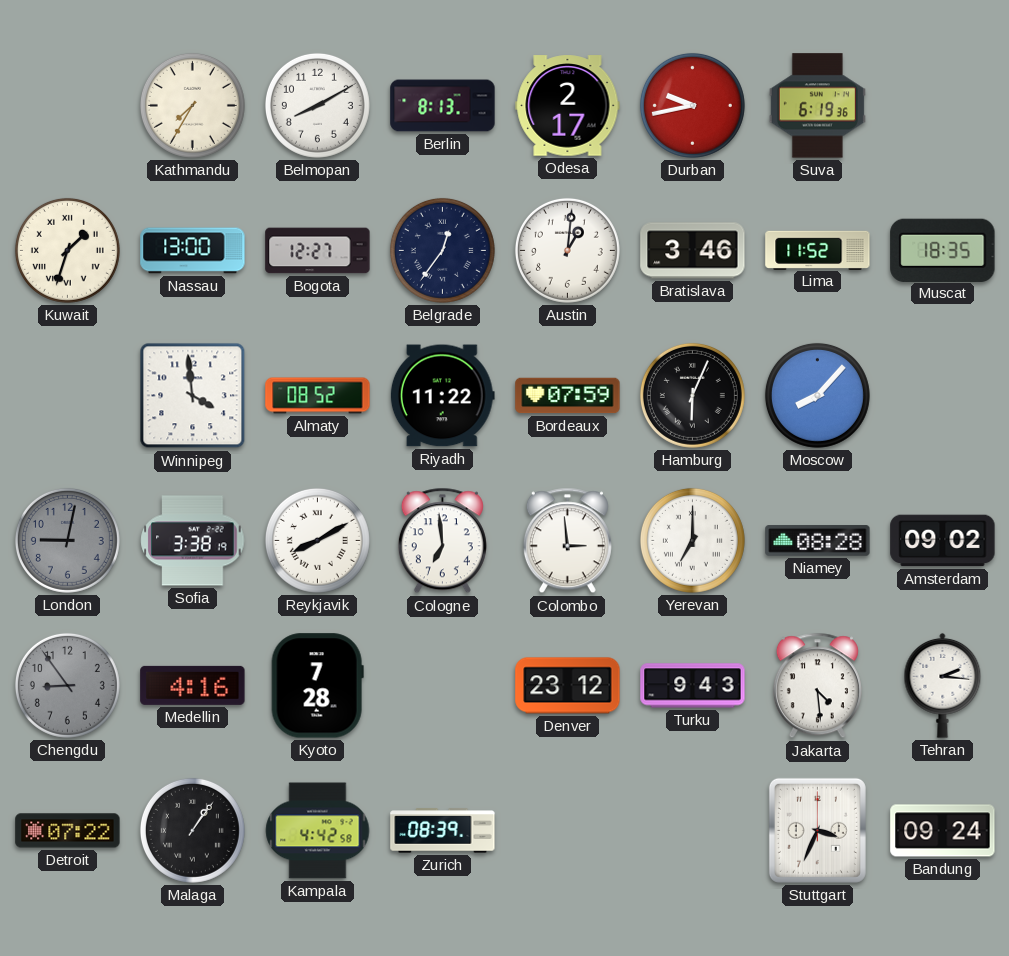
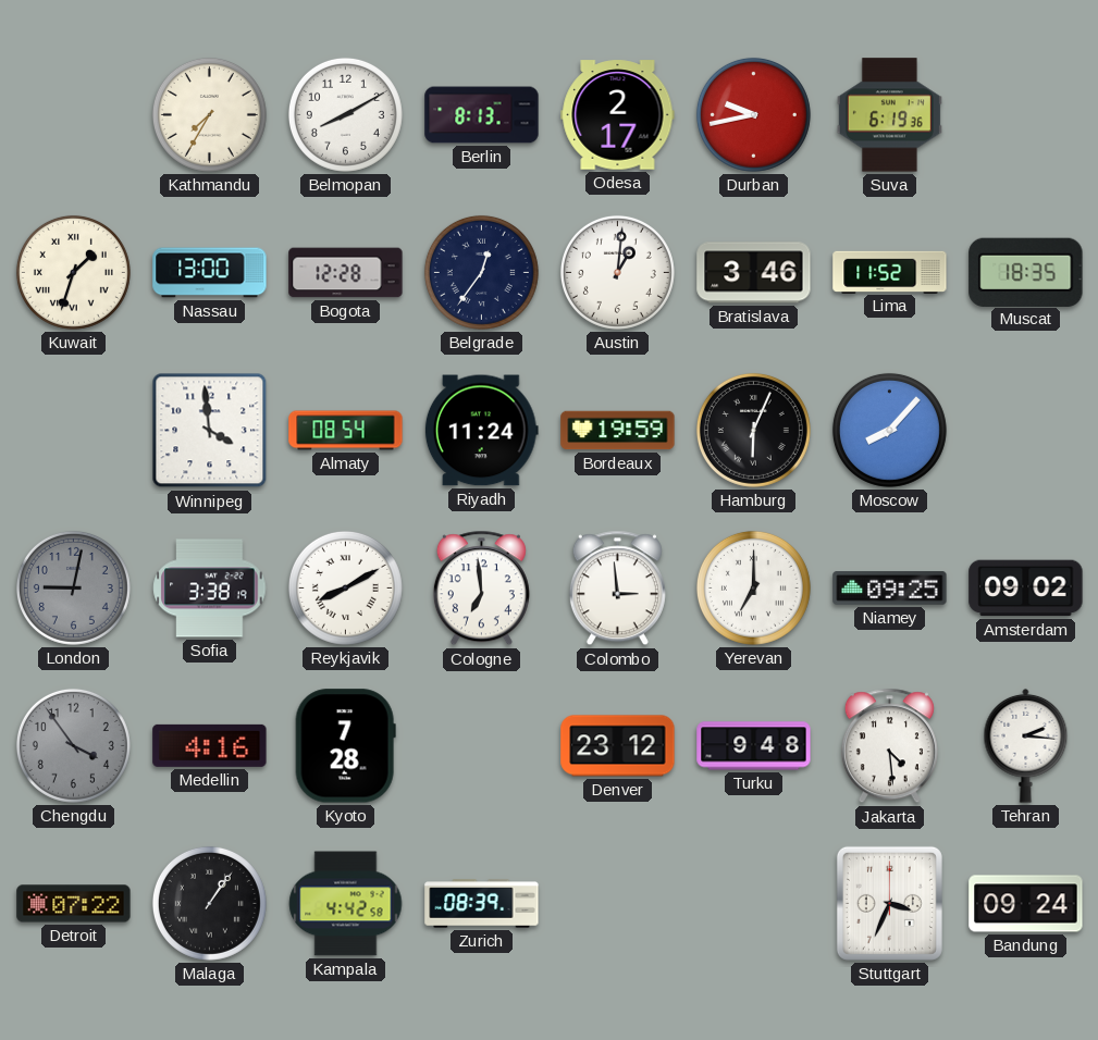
Bogota: 12:27 -> 12:28 (346, 273)
Almaty: 08:52 -> 08:54 (346, 431)
Riyadh: 11:22 -> 11:24 (481, 431)
Bordeaux: 07:59 -> 19:59 (618, 431)
Niamey: 08:28 -> 09:25 (890, 589)
Chengdu: 8:54 -> 3:54 (73, 745)
Turku: 9:43 -> 9:48 (754, 746)
